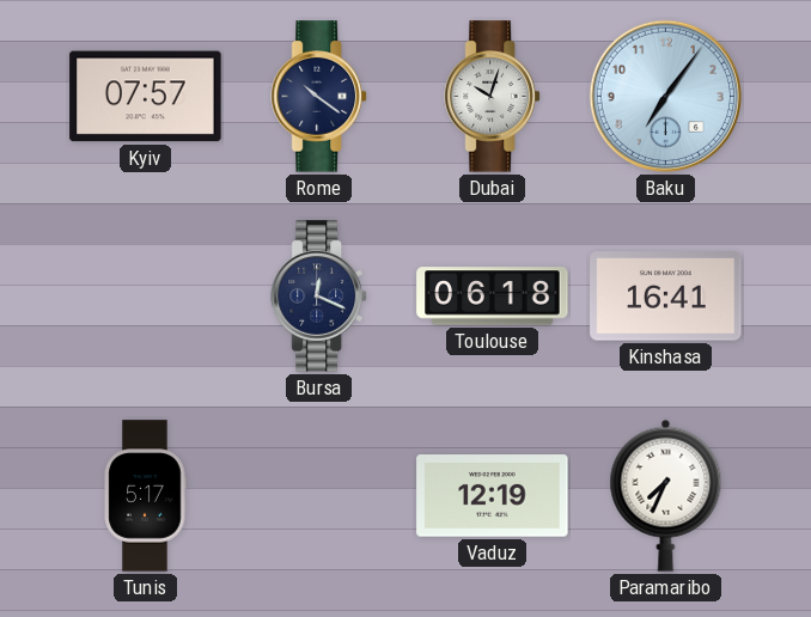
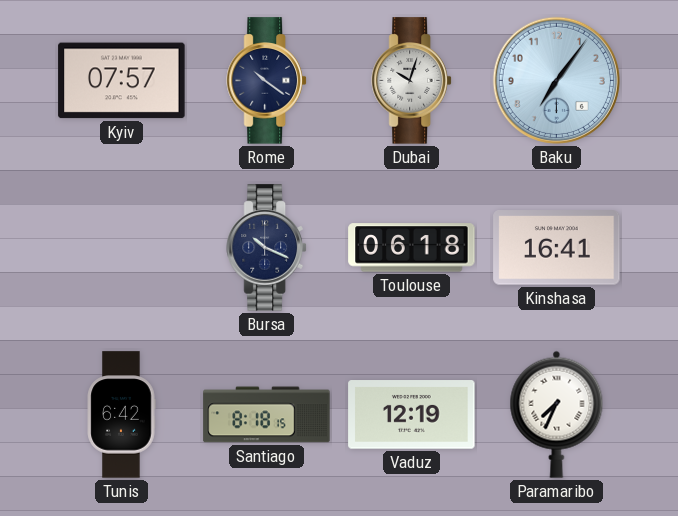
Bursa: 12:19 -> 10:19 (267, 248)
Tunis: 5:17 -> 6:42 (121, 415)
Santiago: none -> 8:18 (267, 415)
